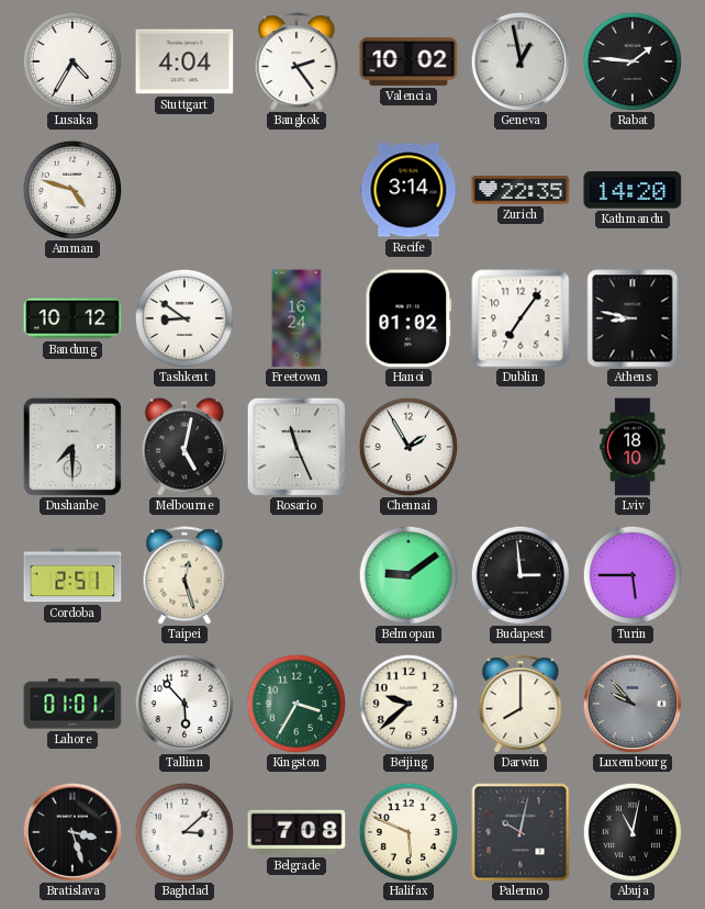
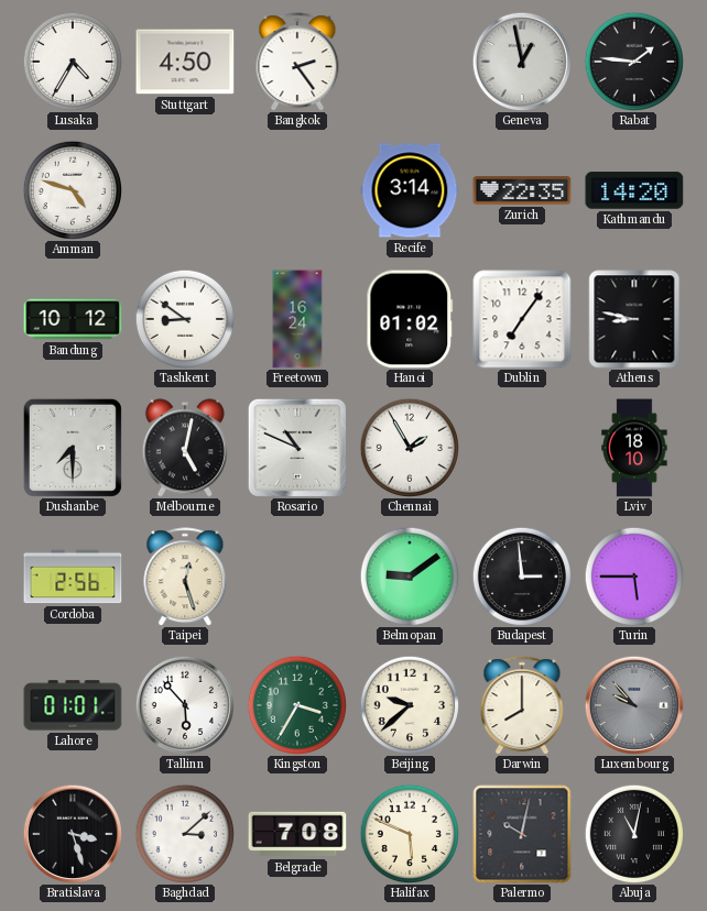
Stuttgart: 4:04 -> 4:50 (185, 62)
Valencia: 10:02 -> none (409, 61)
Rosario: 11:26 -> 10:49 (297, 448)
Cordoba: 2:51 -> 2:56 (73, 577)
